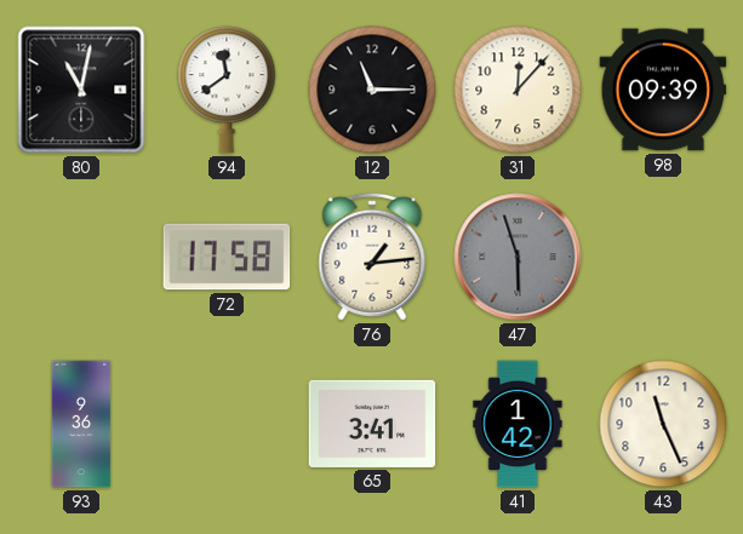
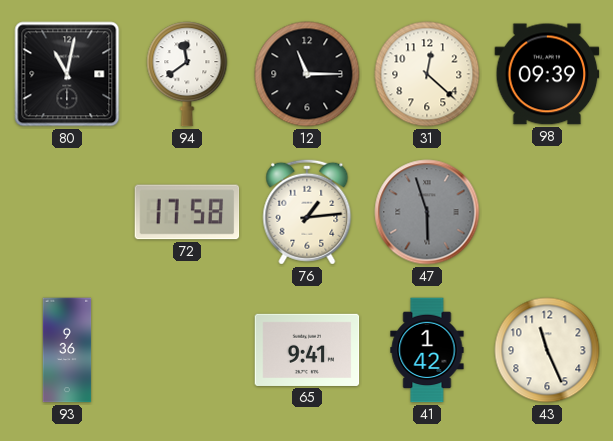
31: 12:07 -> 12:22 (427, 74)
65: 3:41 -> 9:41 (307, 350)
